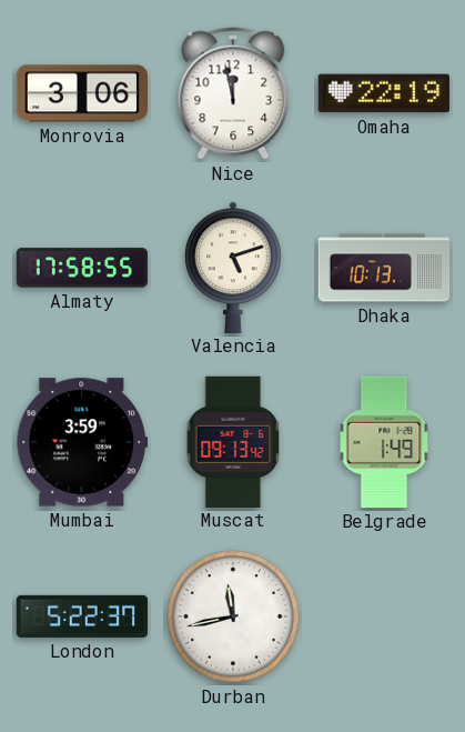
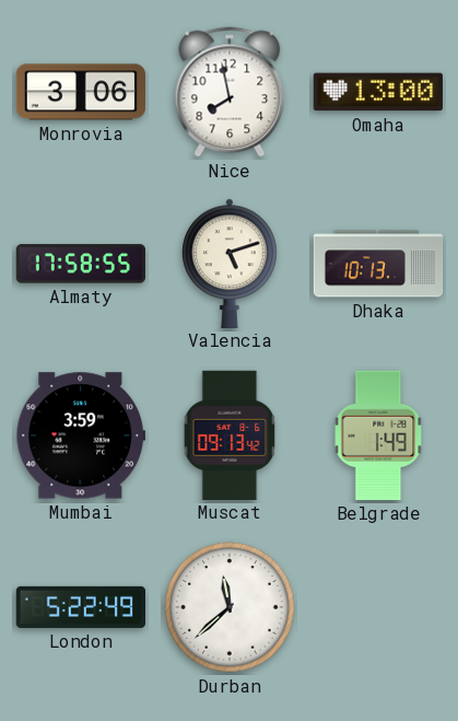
Nice: 11:58 -> 7:58 (230, 92)
Omaha: 22:19 -> 13:00 (378, 92)
London: 5:22:37 -> 5:22:49 (80, 607)
Durban: 11:43 -> 11:38 (230, 607)
